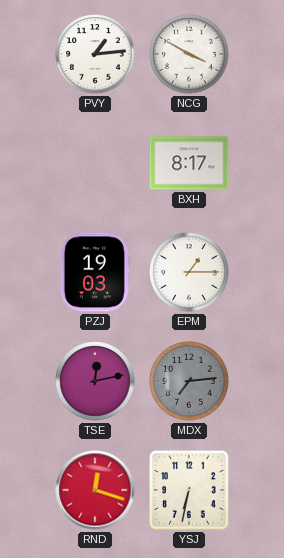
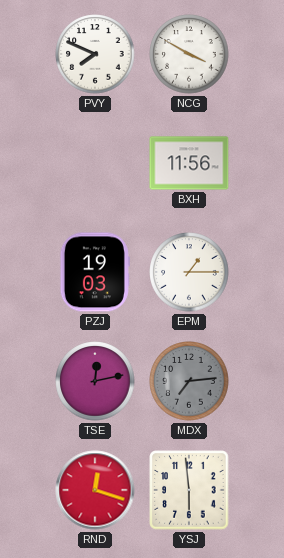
PVY: 1:14 -> 7:49 (95, 54)
BXH: 8:17 -> 11:56 (189, 163)
YSJ: 6:32 -> 5:59 (189, 490)
